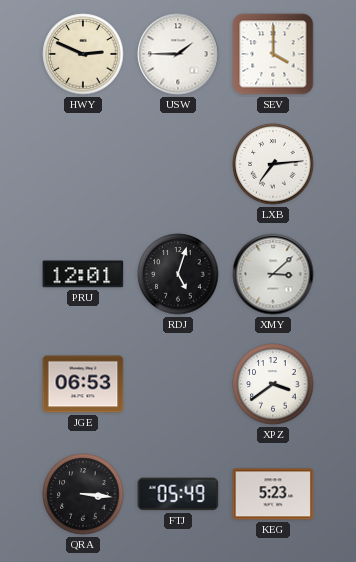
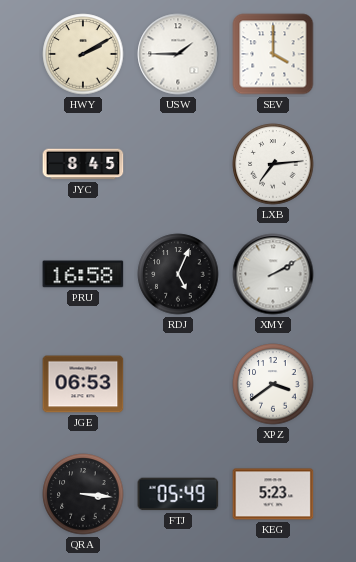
HWY: 2:49 -> 2:10 (83, 54)
JYC: none -> 8:45 (83, 164)
PRU: 12:01 -> 16:58 (83, 274)
RDJ: 5:03 -> 5:04 (178, 274)
XMY: 3:08 -> 2:10 (273, 274)
